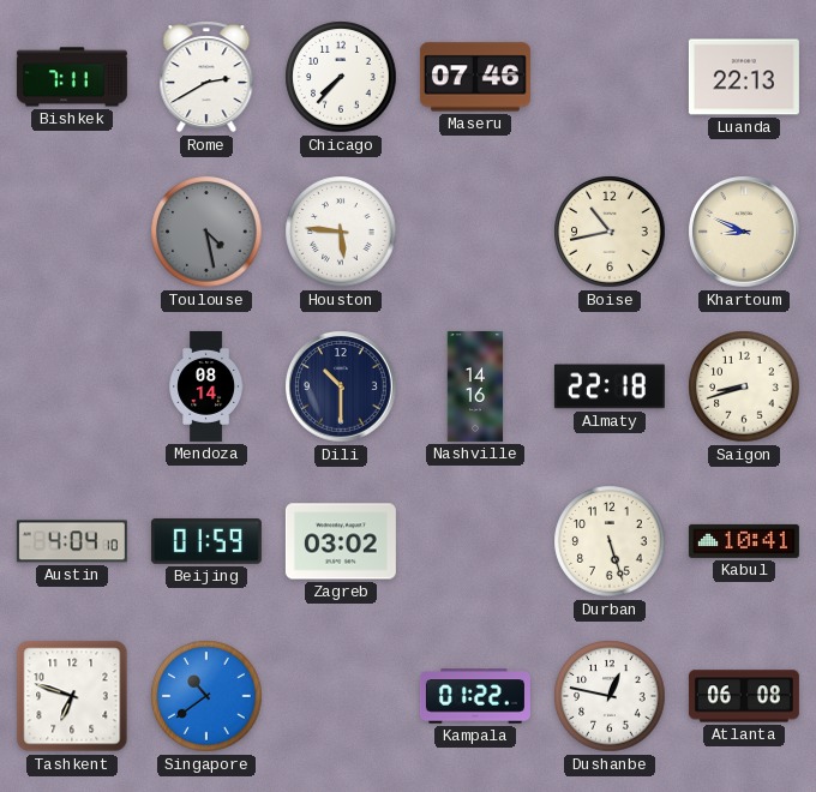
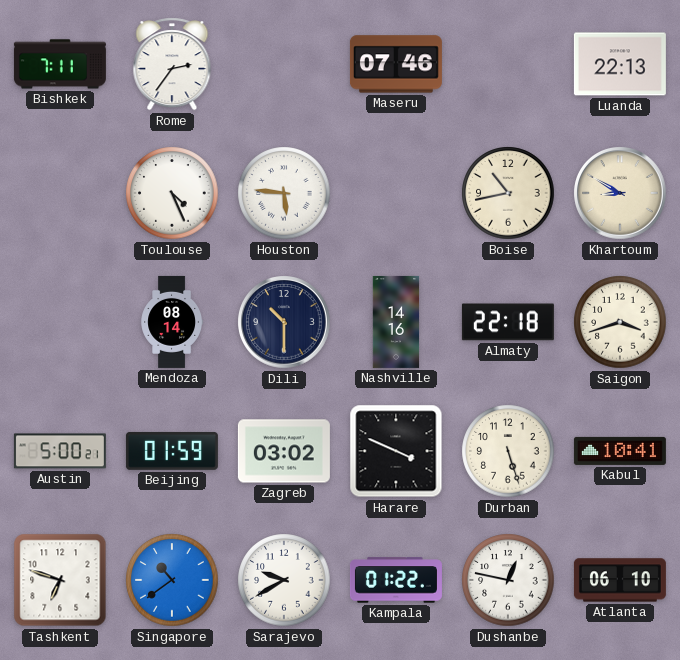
Rome: 2:40 -> 2:36 (172, 64)
Chicago: 7:37 -> none (341, 77)
Toulouse: 4:28 -> 4:26 (172, 193)
Toulouse dial: grey -> white (172, 193)
Khartoum: 8:49 -> 8:50 (620, 193)
Saigon: 8:42 -> 3:42 (620, 322)
Austin: 4:04 -> 5:00 (60, 451)
Harare: none -> 3:49 (396, 451)
Sarajevo: none -> 9:40 (284, 580)
Atlanta: 06:08 -> 06:10 (620, 580)
